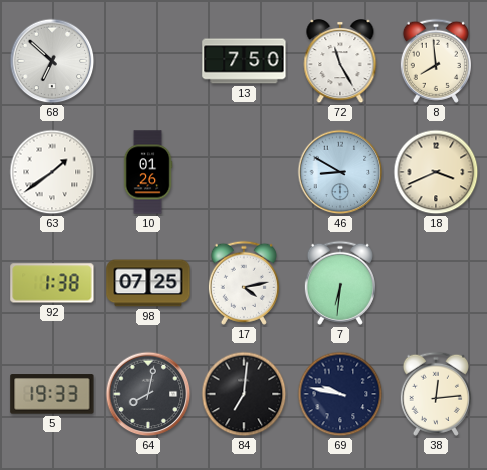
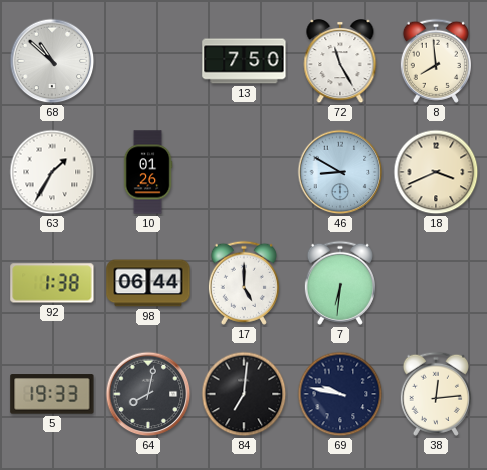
68: 6:52 -> 10:52 (52, 61)
63: 1:39 -> 1:35 (52, 172)
98: 07:25 -> 06:44 (148, 283)
17: 4:13 -> 5:00 (244, 283)
